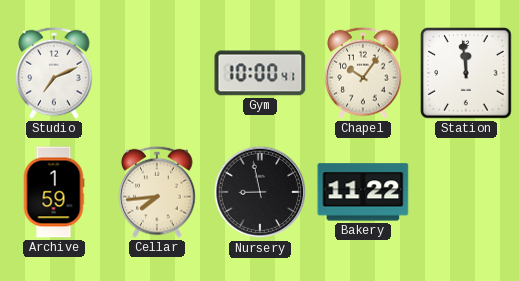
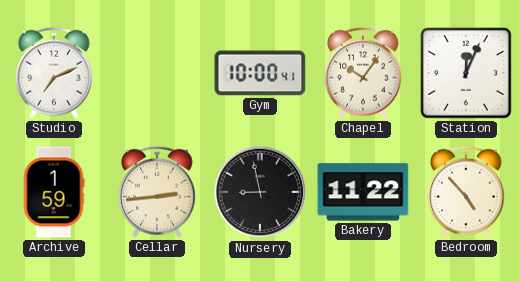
Station: 11:59 -> 12:04 (466, 73)
Cellar: 7:44 -> 2:44 (157, 192)
Bedroom: none -> 4:53 (466, 192)
